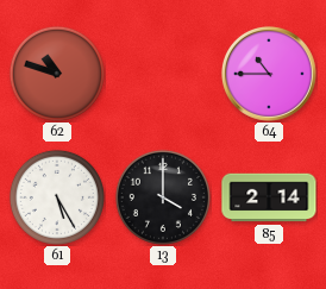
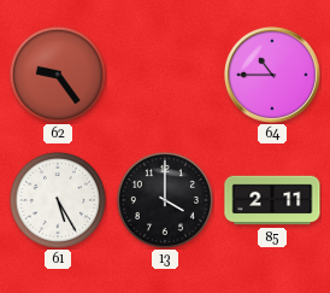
62: 10:48 -> 9:24 (58, 75)
85: 2:14 -> 2:11 (272, 200)
